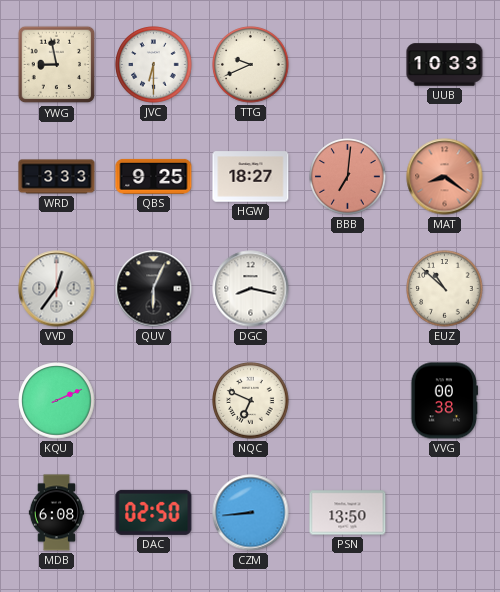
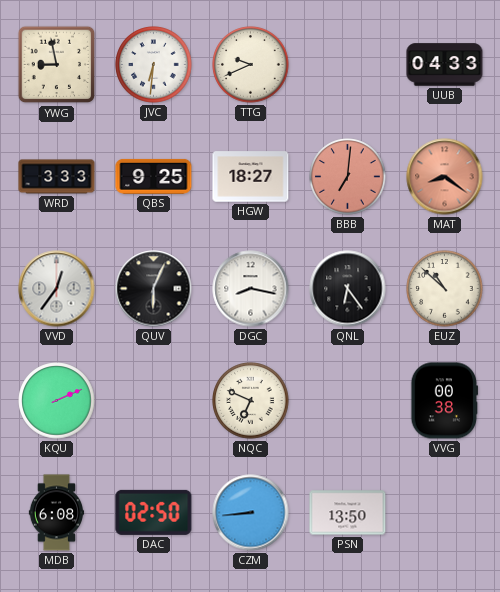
JVC: 6:30 -> 6:31 (154, 65)
UUB: 10:33 -> 04:33 (445, 65)
QNL: none -> 6:24 (348, 289)
